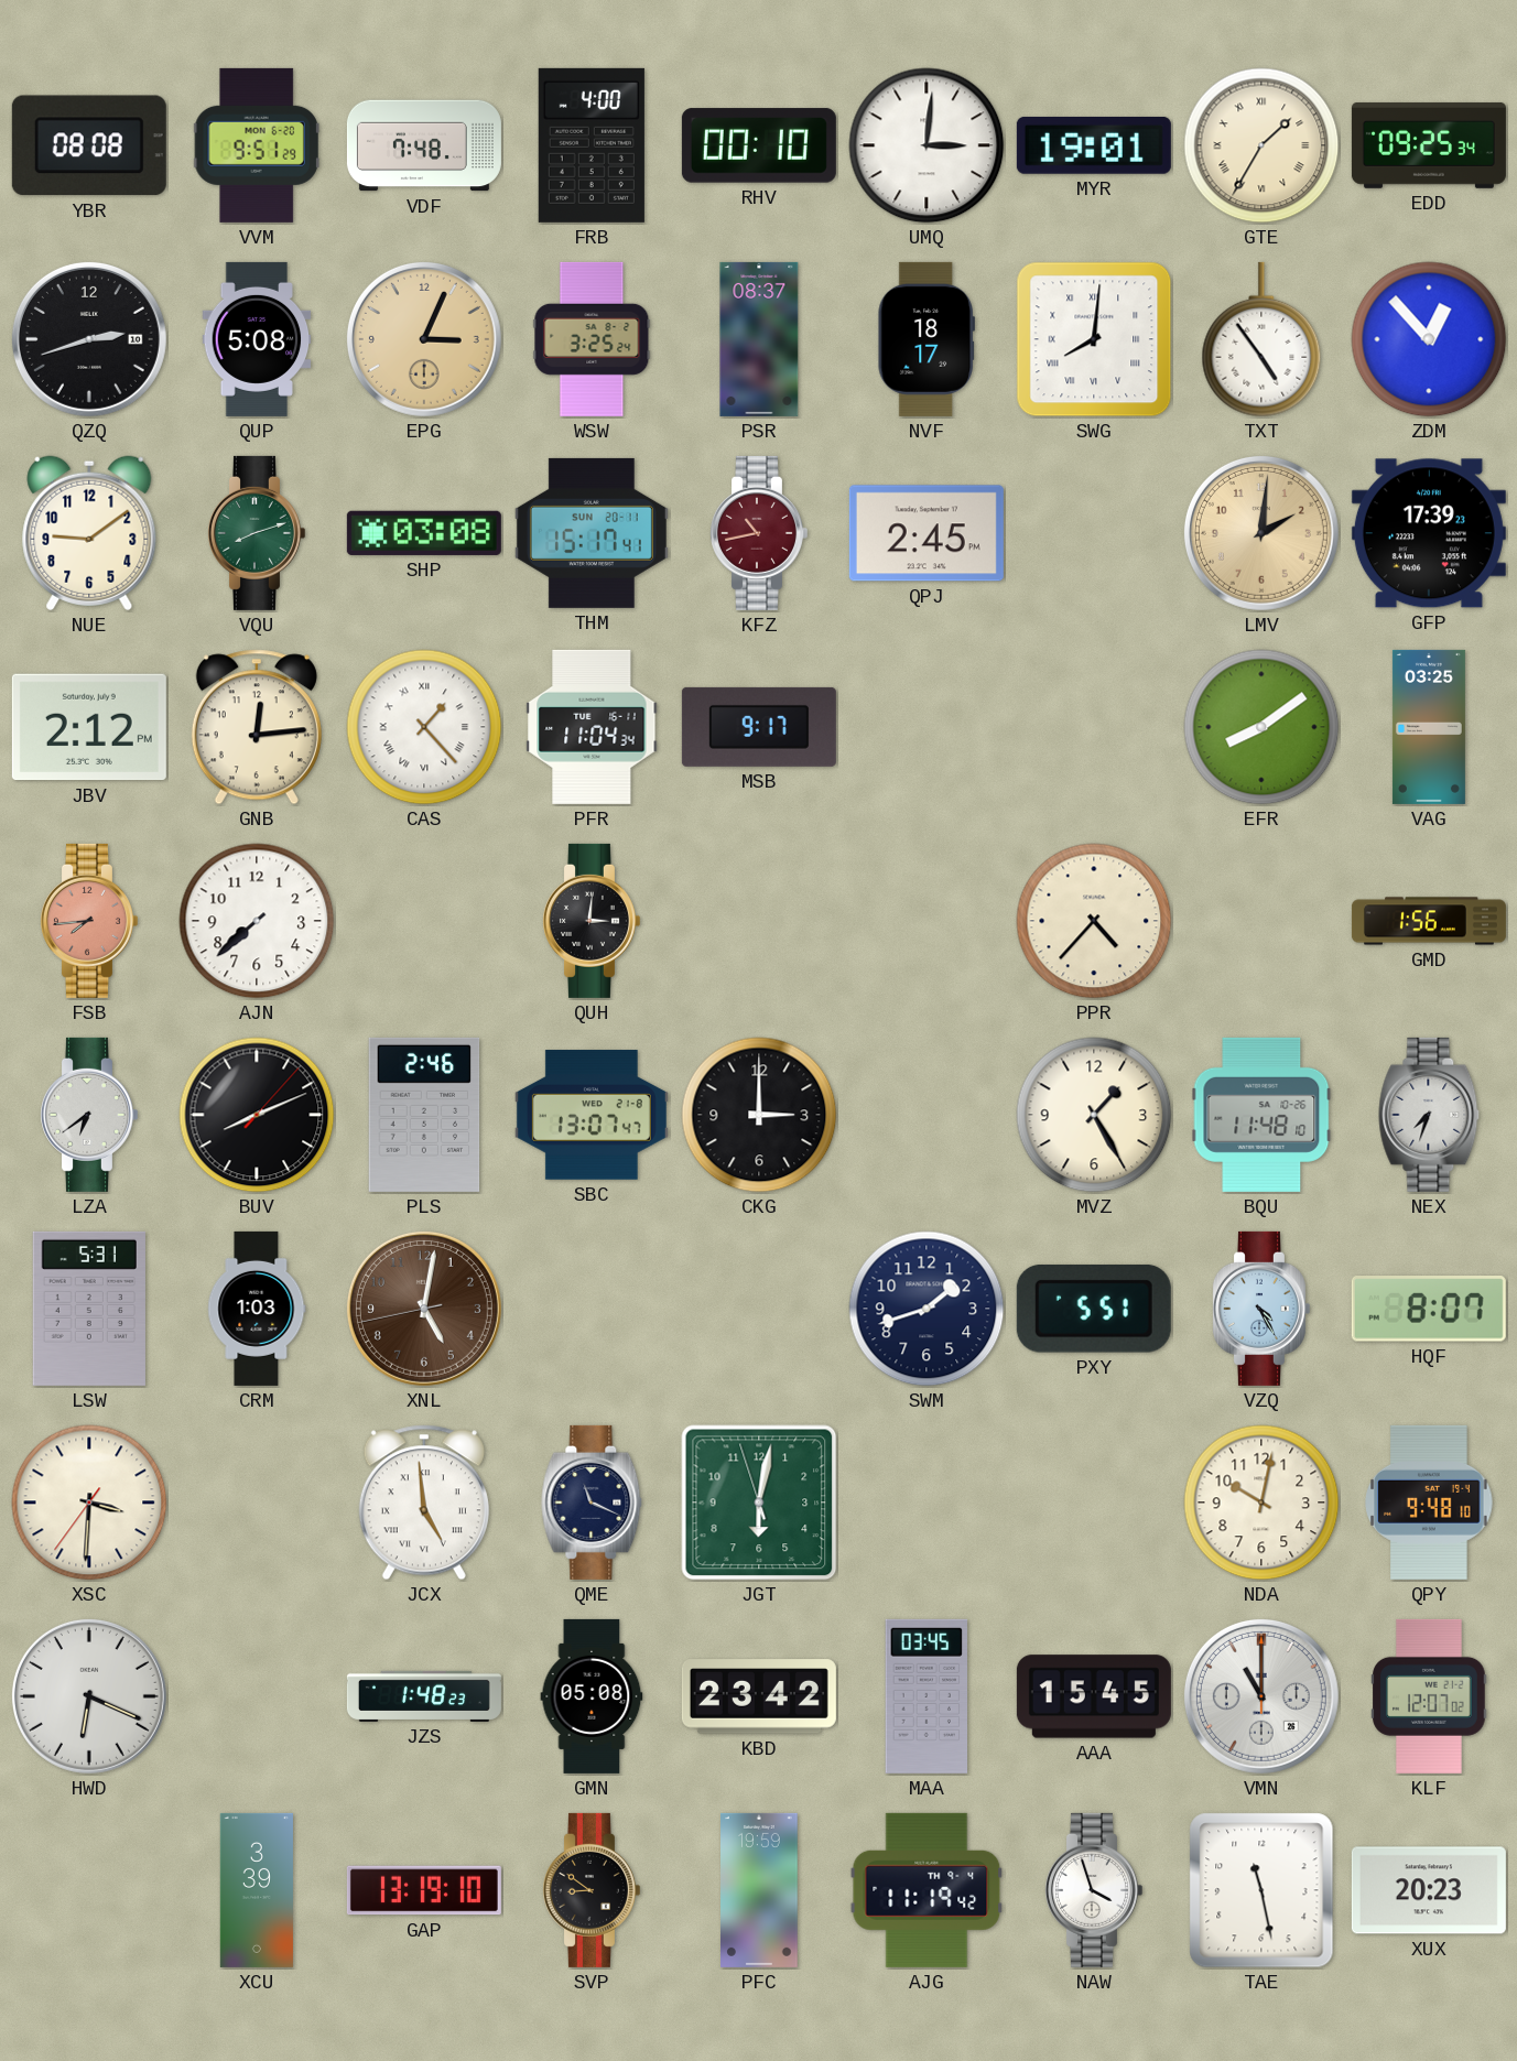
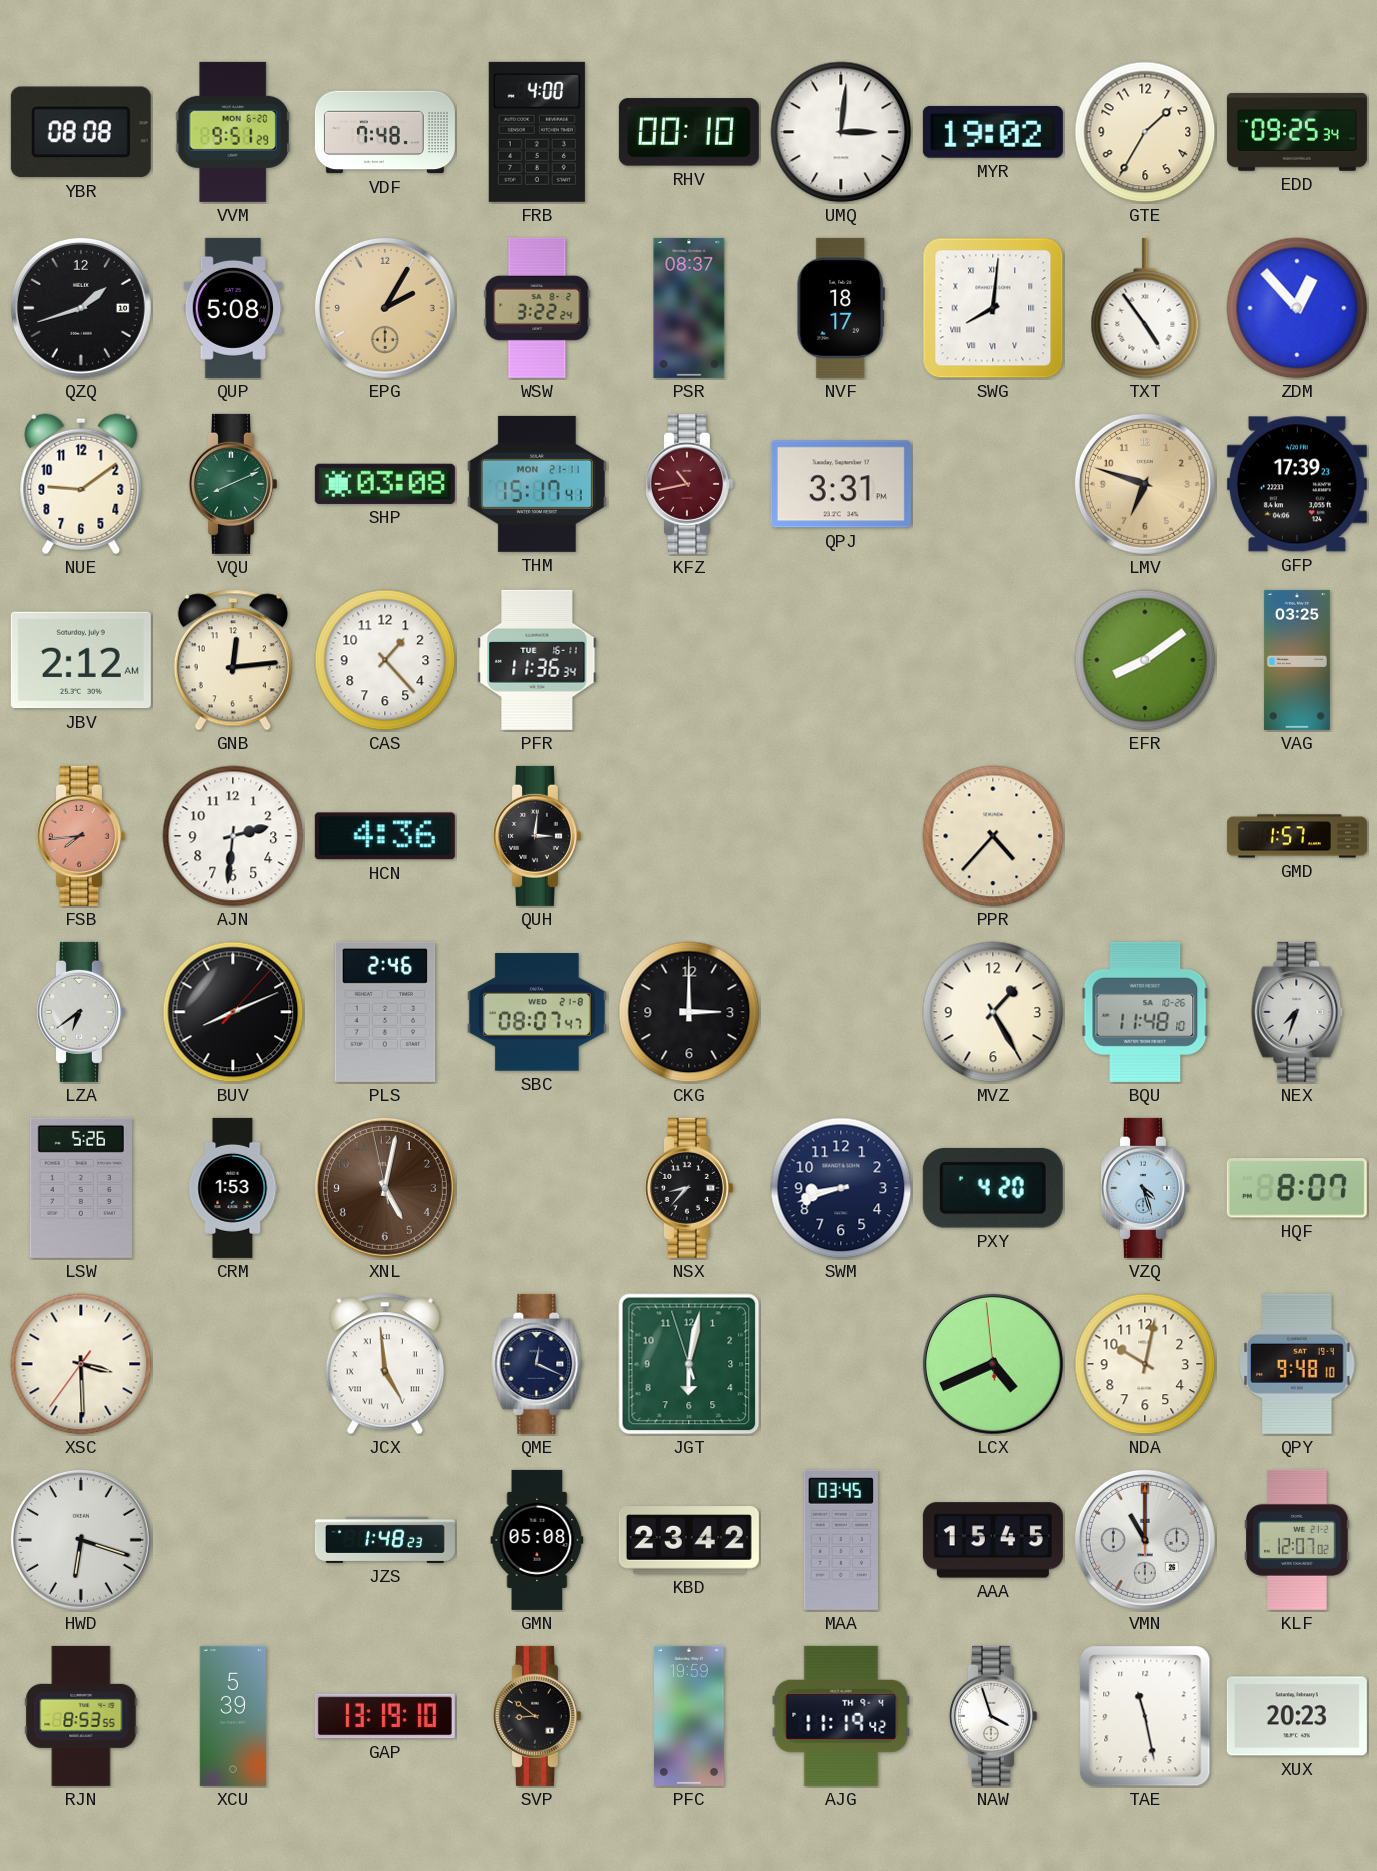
MYR: 19:01 -> 19:02 (993, 132)
GTE numerals: Roman -> Arabic (1145, 132)
QZQ: 2:42 -> 1:42 (81, 308)
EPG: 3:04 -> 2:05 (385, 308)
WSW: 3:25 -> 3:22 (537, 308)
VQU: 8:12 -> 8:11 (232, 484)
THM date: SUN 20-11 -> MON 21-11 (537, 484)
QPJ: 2:45 -> 3:31 (841, 484)
LMV: 2:01 -> 6:48 (1145, 484)
JBV: 2:12 PM -> 2:12 AM (81, 660)
CAS numerals: Roman -> Arabic (385, 660)
PFR: 11:04 -> 11:36 (537, 660)
MSB: 9:17 -> none (759, 727)
AJN: 7:38 -> 2:31 (233, 836)
HCN: none -> 4:36 (385, 836)
GMD: 1:56 -> 1:57 (1297, 836)
SBC: 13:07 -> 08:07 (537, 1012)
LSW: 5:31 -> 5:26 (81, 1188)
CRM: 1:03 -> 1:53 (233, 1188)
XNL: 5:01:43 -> 5:01:58 (385, 1188)
NSX: none -> 8:37 (688, 1188)
SWM: 1:42 -> 8:42 (841, 1188)
PXY: 5:51 -> 4:20 (993, 1188)
VZQ: 4:25 -> 4:27 (1144, 1188)
XSC: 3:30 -> 3:29 (81, 1364)
QME: 11:19 -> 12:19 (537, 1364)
LCX: none -> 4:40 (993, 1364)
HWD: 6:19 -> 6:18 (81, 1540)
RJN: none -> 8:53 (81, 1716)
XCU: 3:39 -> 5:39 (233, 1716)
